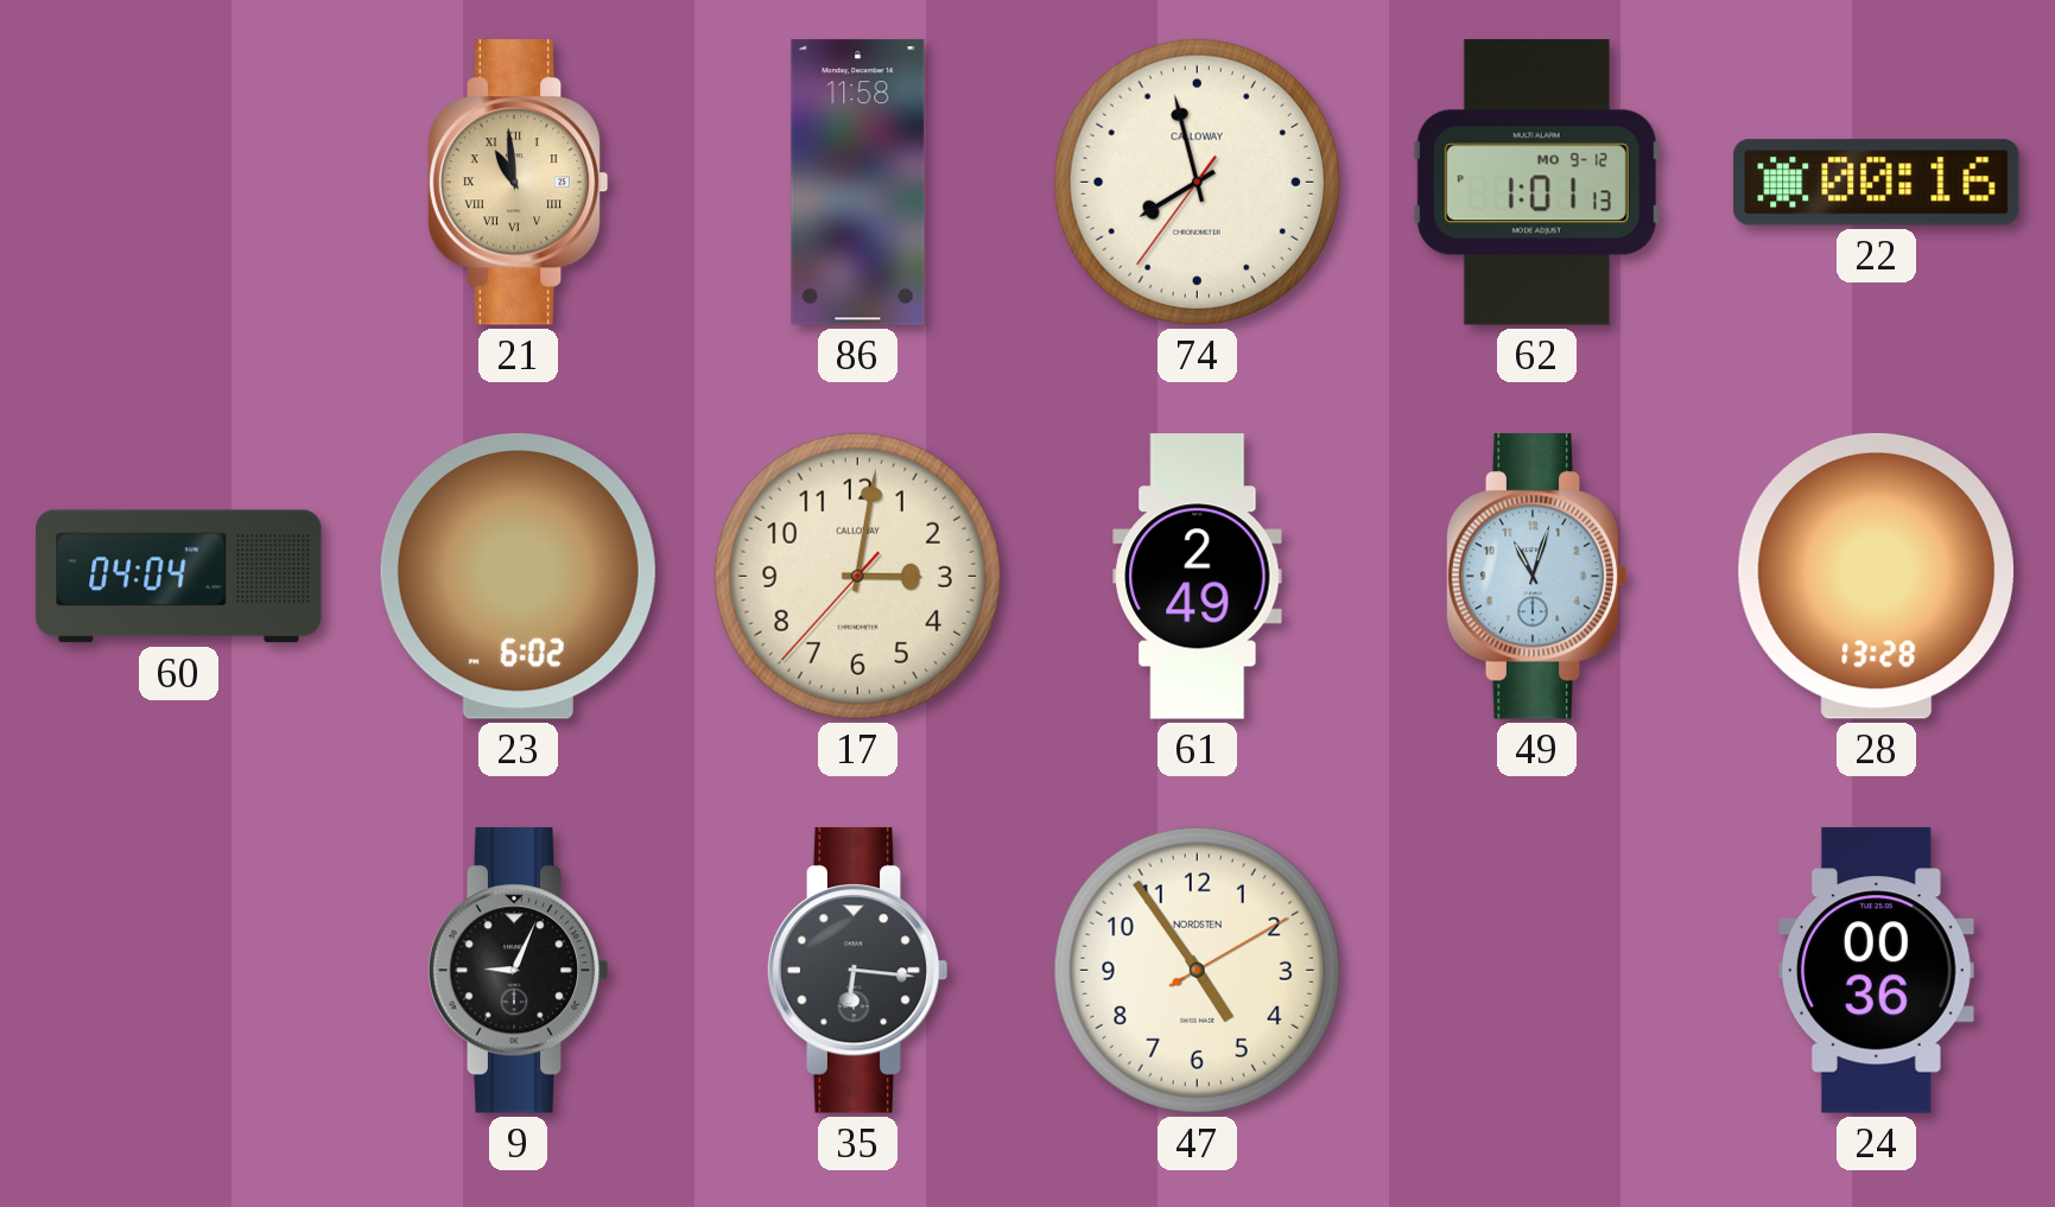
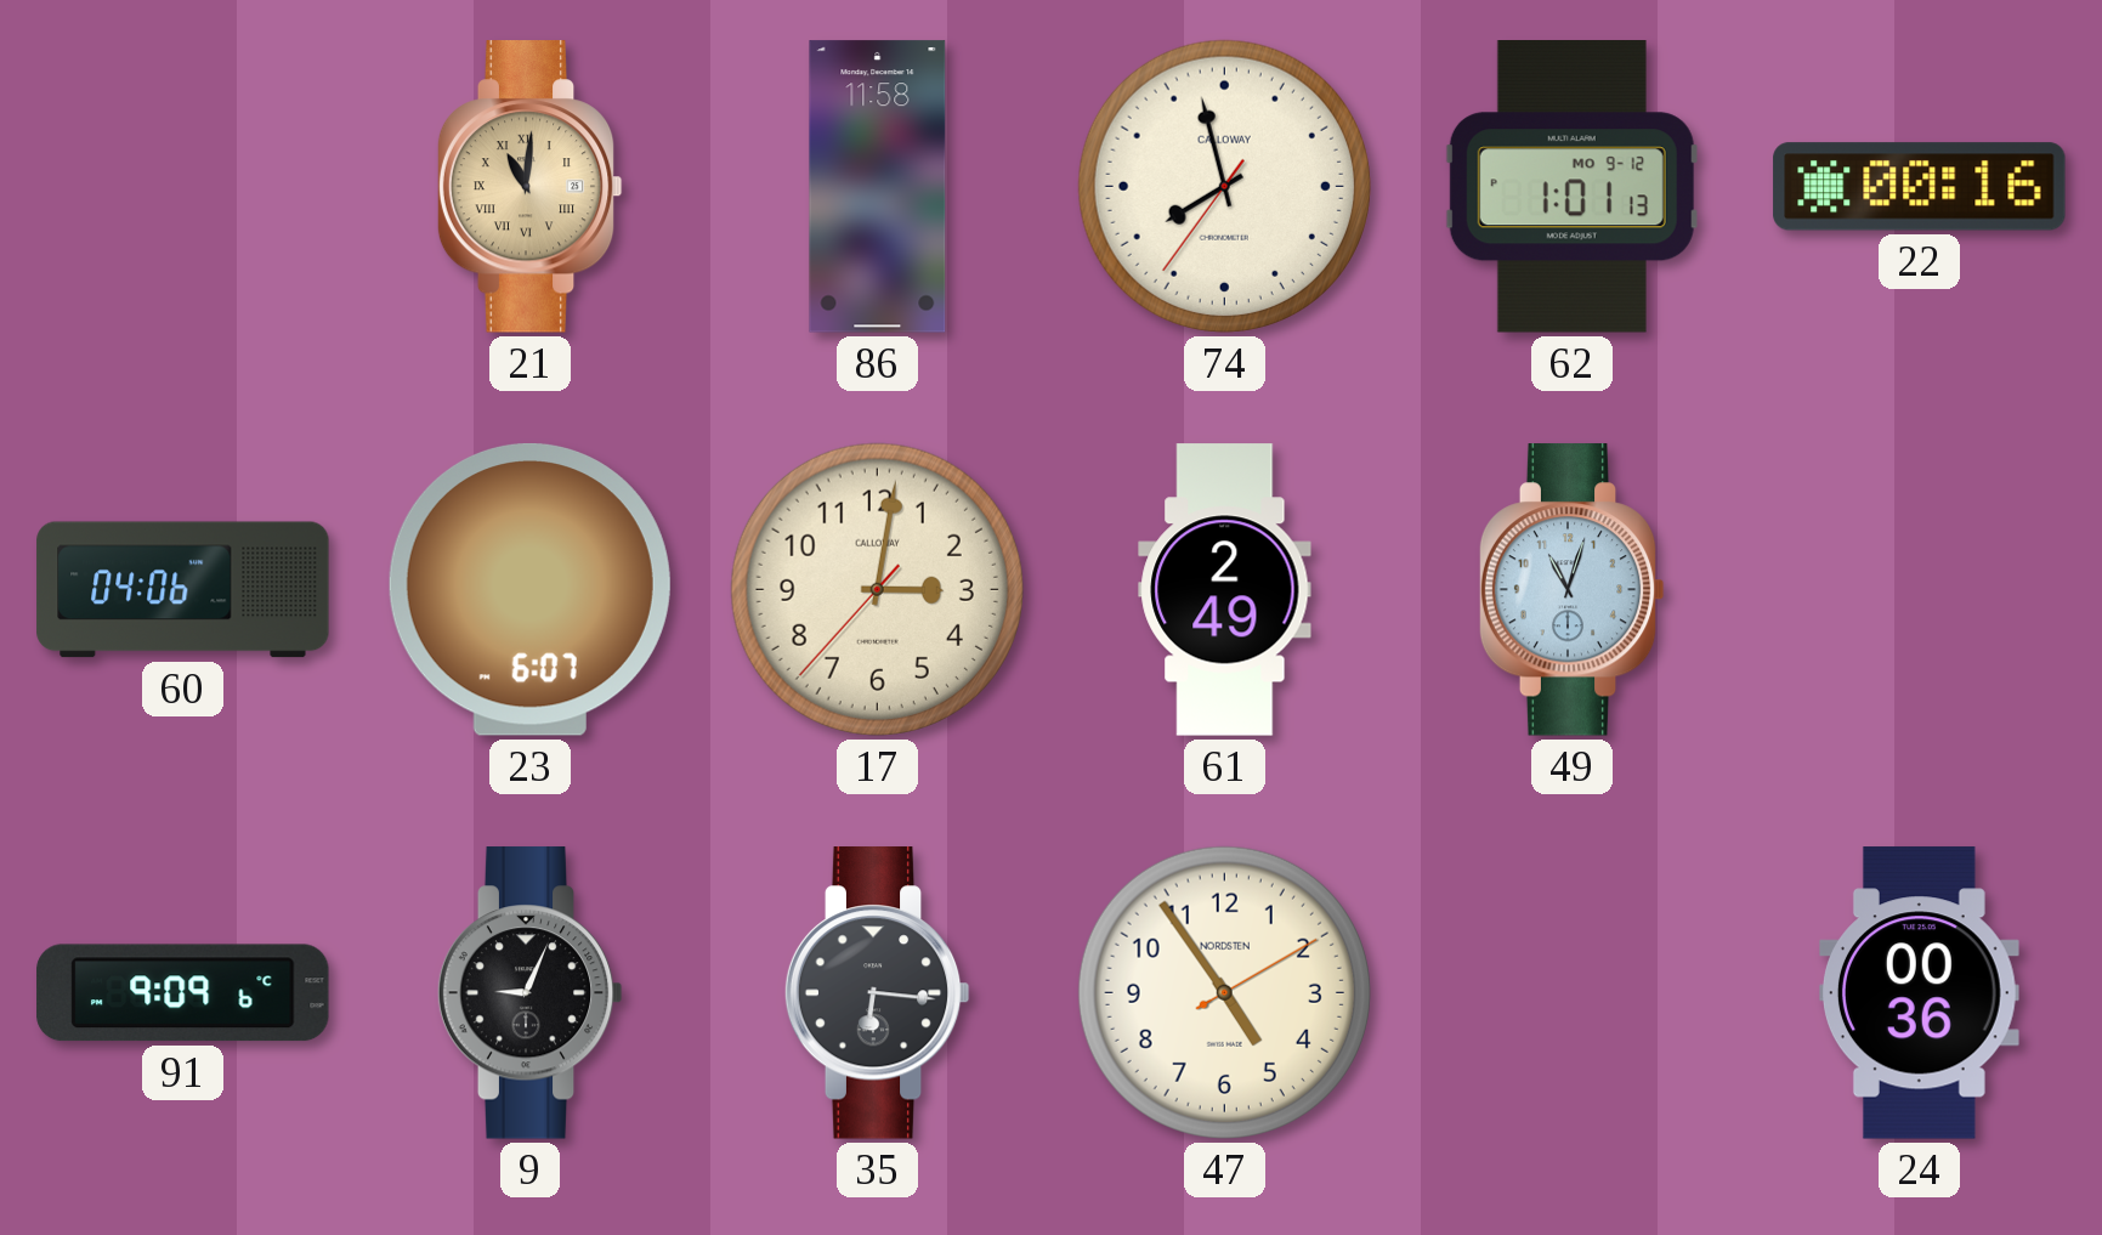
21: 10:59 -> 11:01 (529, 187)
60: 04:04 -> 04:06 (183, 590)
23: 6:02 -> 6:07 (529, 589)
28: 13:28 -> none (1876, 576)
91: none -> 9:09 (183, 993)
